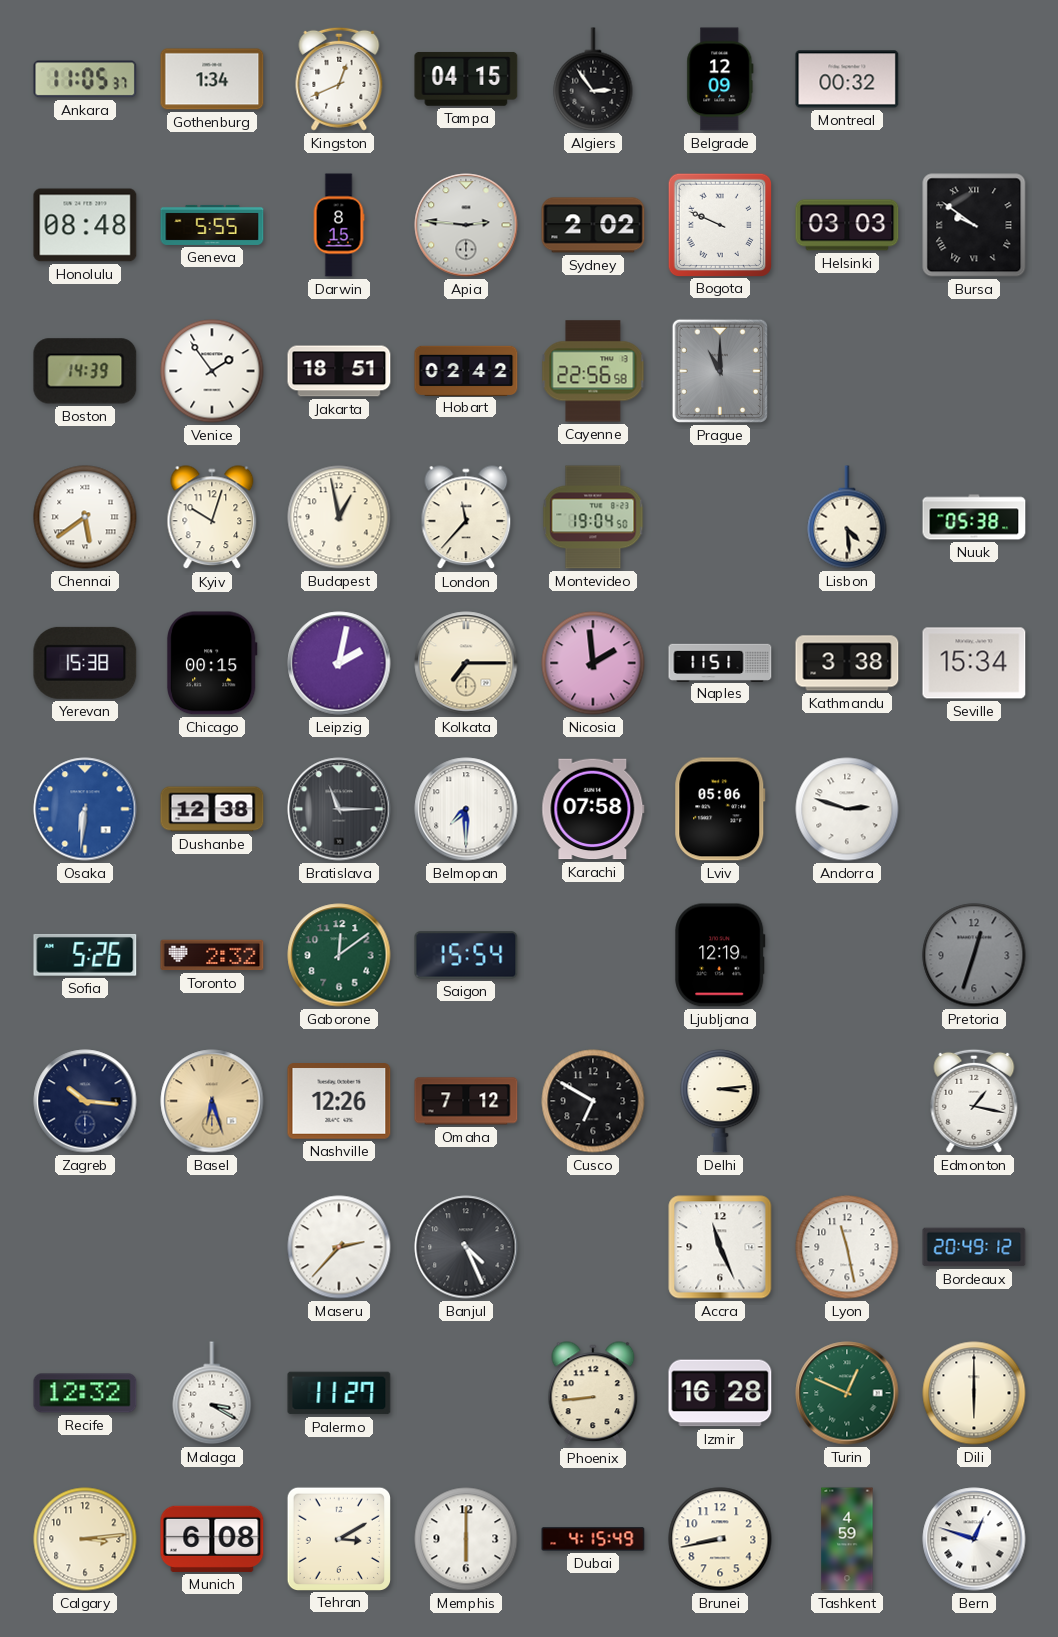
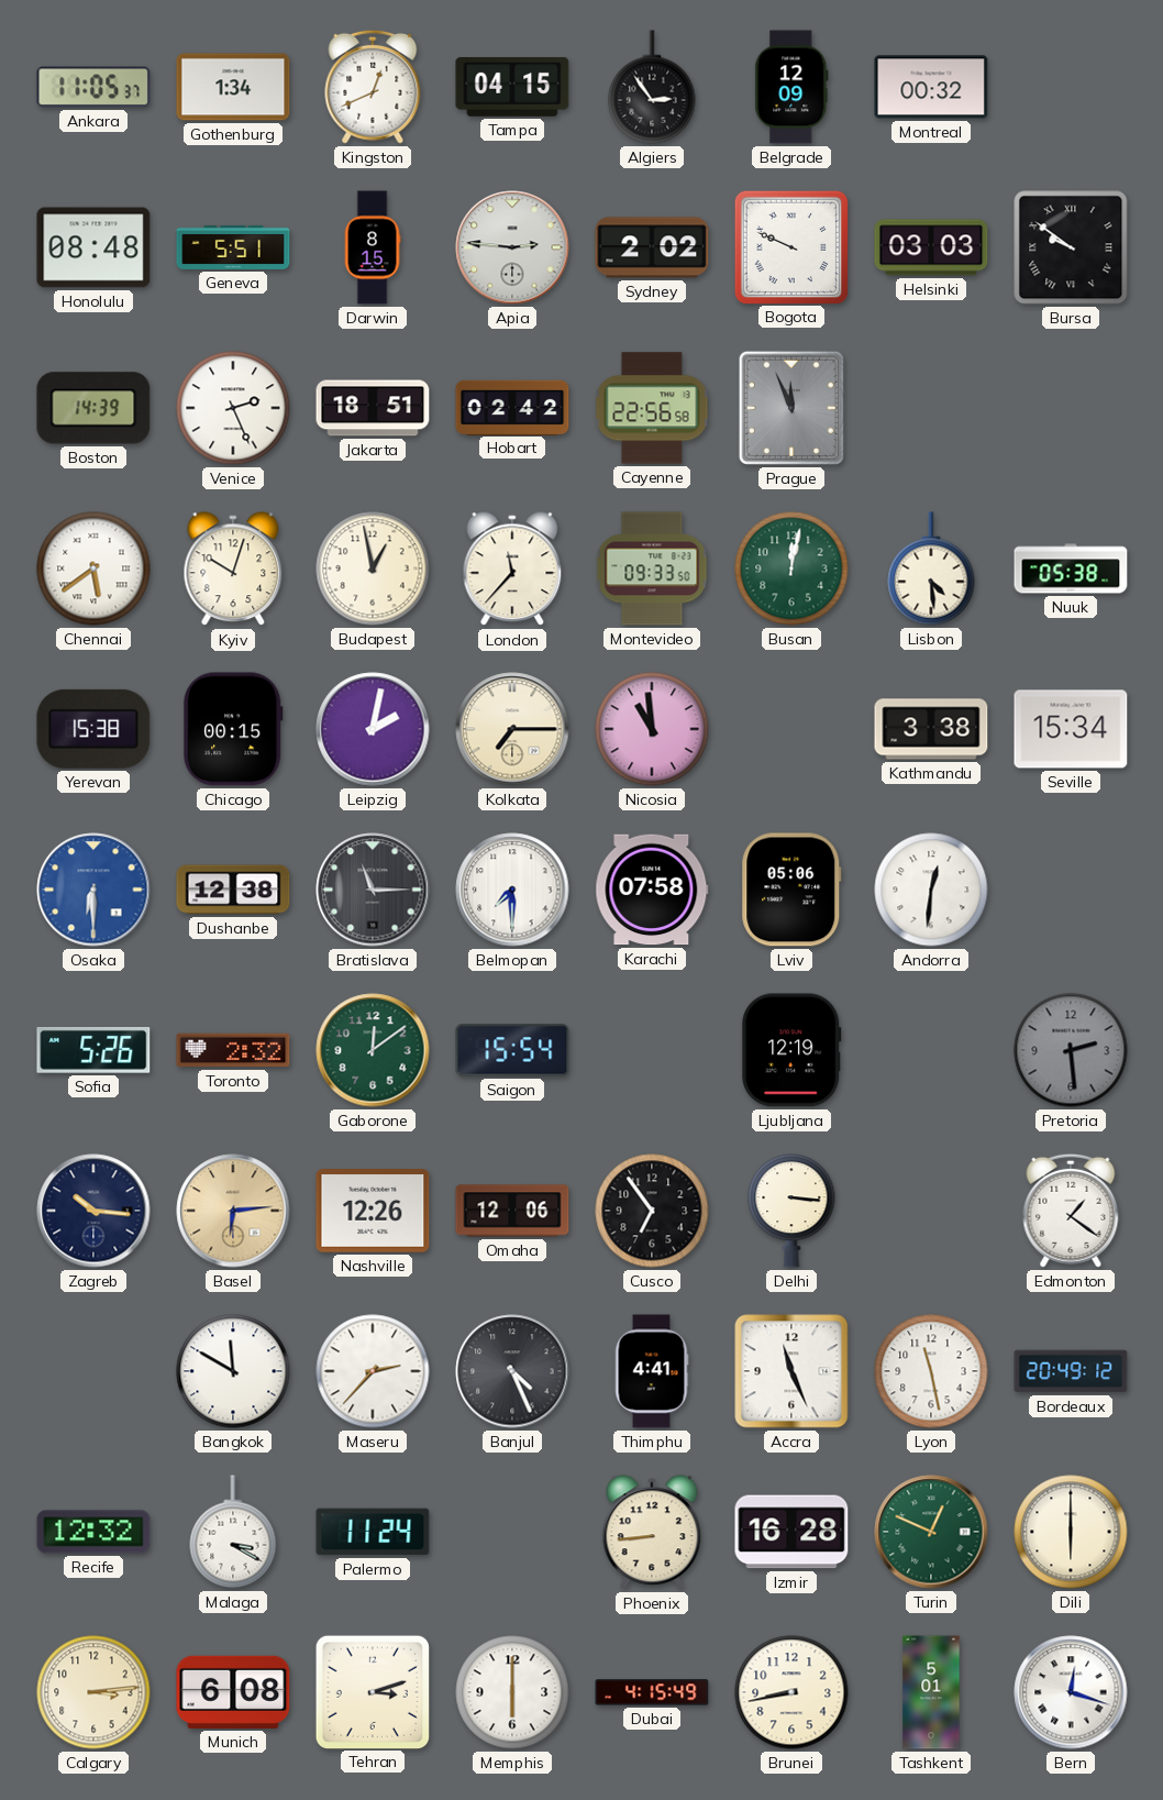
Geneva: 5:55 -> 5:51 (233, 247)
Venice: 1:54 -> 2:26 (233, 408)
Prague: 11:00 -> 11:56 (791, 408)
Montevideo: 19:04 -> 09:33 (652, 568)
Busan: none -> 12:02 (791, 568)
Nicosia: 1:59 -> 10:59 (652, 729)
Naples: 11:51 -> none (720, 662)
Osaka: 6:31 -> 6:30 (93, 890)
Andorra: 2:48 -> 12:31 (931, 890)
Pretoria: 12:33 -> 2:29 (1071, 1050)
Basel: 6:27 -> 6:14 (233, 1211)
Omaha: 7:12 -> 12:06 (512, 1211)
Cusco: 6:50 -> 6:54 (652, 1211)
Delhi: 3:14 -> 3:16 (791, 1211)
Edmonton: 1:17 -> 1:21 (1071, 1211)
Bangkok: none -> 11:50 (233, 1371)
Thimphu: none -> 4:41 (652, 1371)
Palermo: 11:27 -> 11:24 (373, 1532)
Tehran: 3:10 -> 3:12 (372, 1691)
Tashkent: 4:59 -> 5:01 (931, 1692)
Bern: 12:48 -> 12:18 (1071, 1692)
